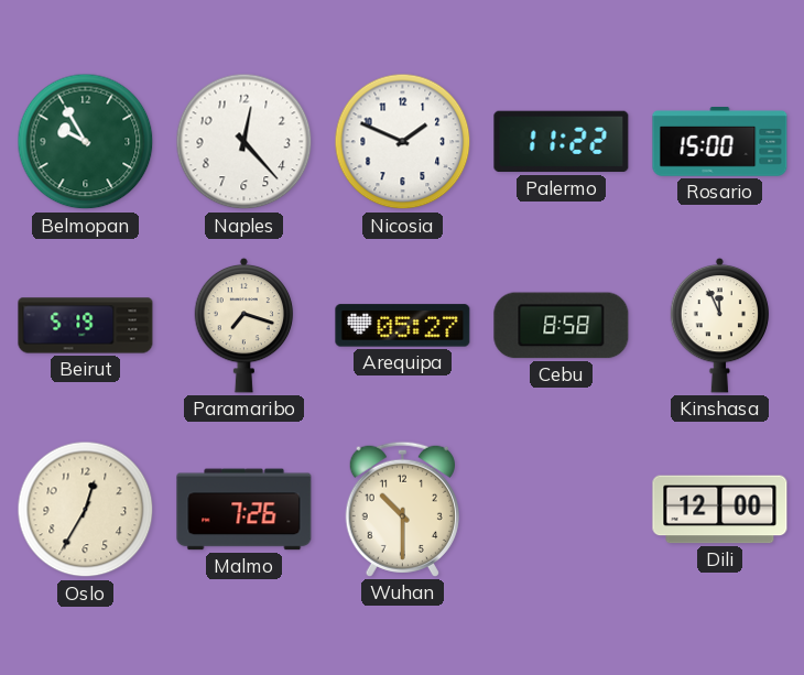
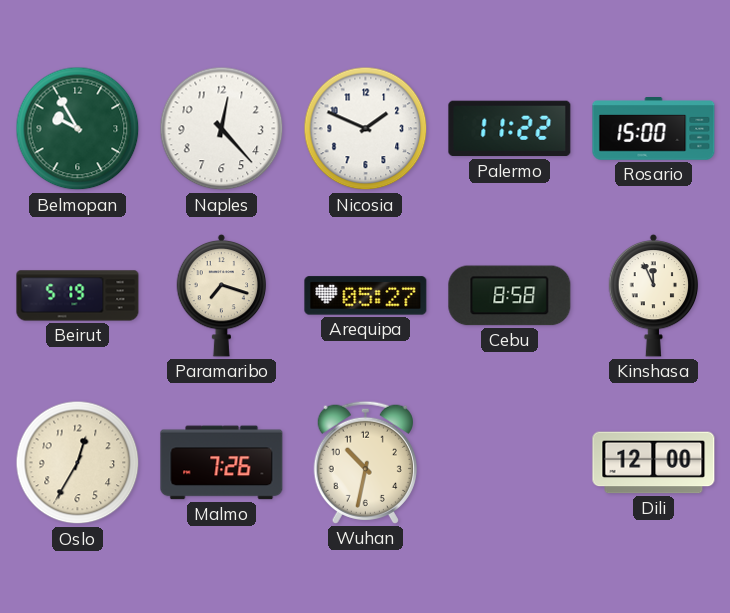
Wuhan: 10:30 -> 10:32 (365, 462)
